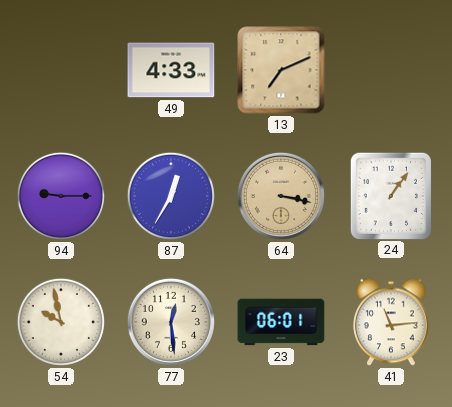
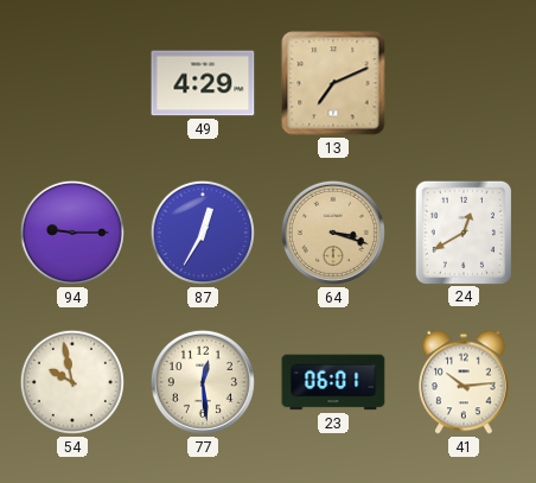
49: 4:33 -> 4:29 (203, 83)
64: 3:17 -> 3:18 (333, 233)
24: 1:06 -> 12:40 (464, 231)
41: 11:14 -> 10:14 (464, 382)
